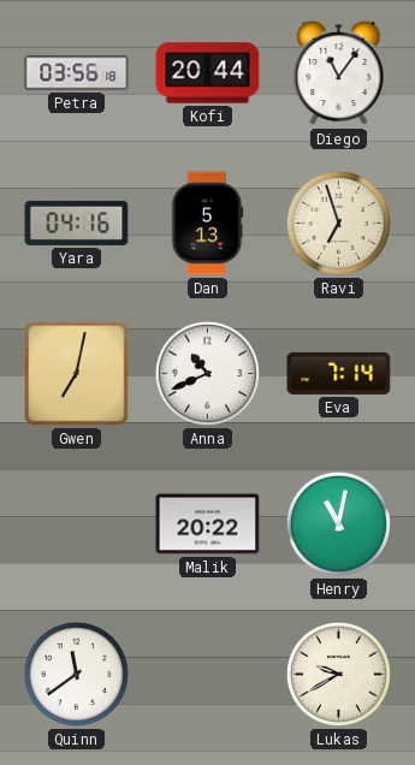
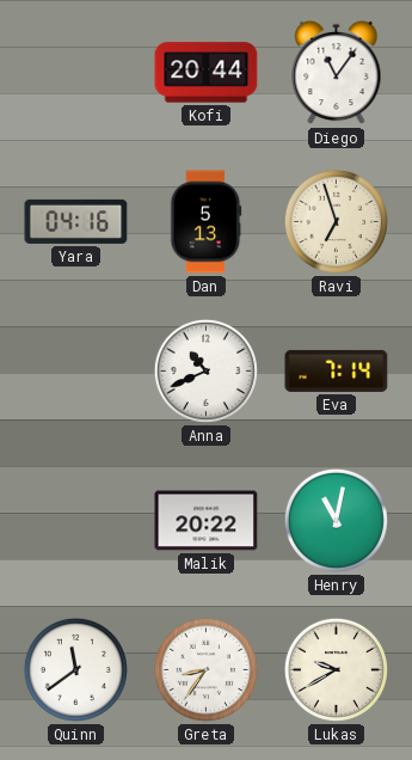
Petra: 03:56 -> none (77, 73)
Gwen: 7:02 -> none (76, 373)
Greta: none -> 8:36 (205, 669)
